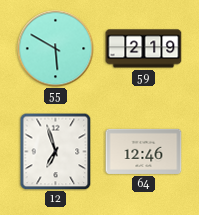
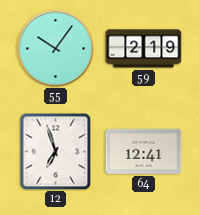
55: 5:50 -> 10:06 (56, 49)
64: 12:46 -> 12:41 (144, 151)
